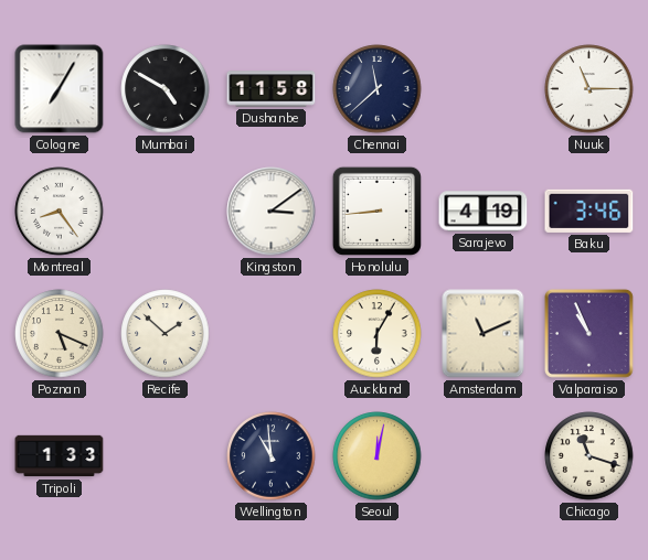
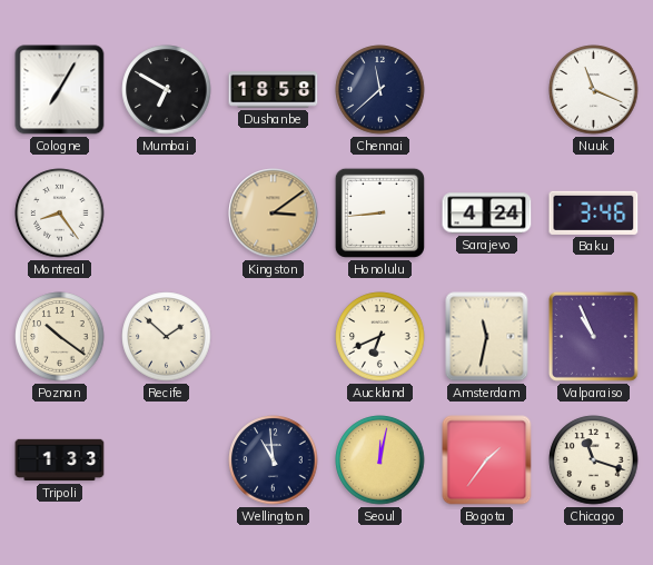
Mumbai: 4:50 -> 6:50 (167, 90)
Dushanbe: 11:58 -> 18:58 (274, 90)
Nuuk: 11:15 -> 11:19 (594, 90)
Kingston dial: white -> champagne (274, 214)
Sarajevo: 4:19 -> 4:24 (487, 214)
Poznan: 5:19 -> 10:21 (60, 337)
Auckland: 6:05 -> 6:41 (380, 337)
Amsterdam: 11:11 -> 11:32 (487, 337)
Bogota: none -> 1:36 (487, 460)
